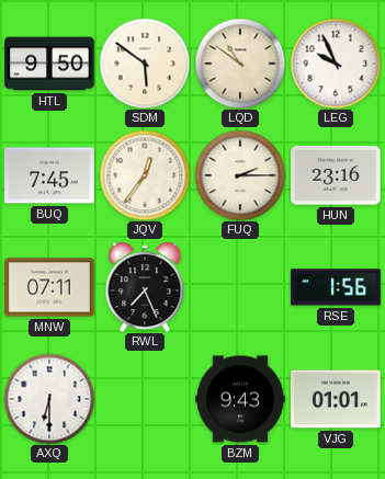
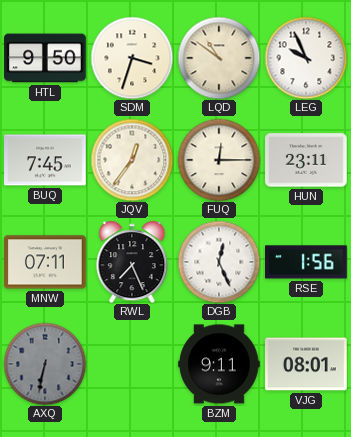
SDM: 5:51 -> 3:33 (132, 58)
FUQ: 2:15 -> 12:15 (219, 160)
HUN: 23:16 -> 23:11 (306, 160)
DGB: none -> 12:26 (219, 262)
AXQ: 6:30 -> 6:32 (45, 364)
AXQ dial: white -> grey (45, 364)
BZM: 9:43 -> 9:11 (219, 364)
VJG: 01:01 -> 08:01 (306, 364)
